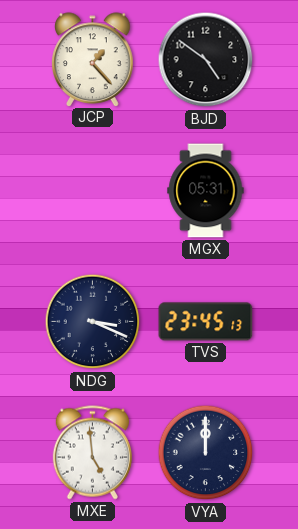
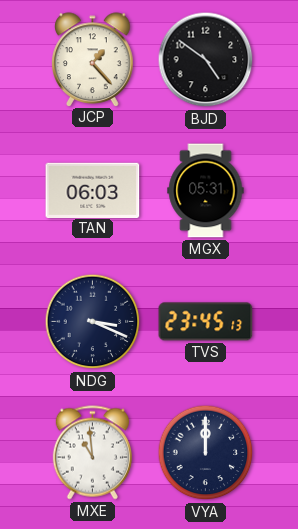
TAN: none -> 06:03 (93, 190)
MXE: 4:59 -> 10:59 (92, 453)
